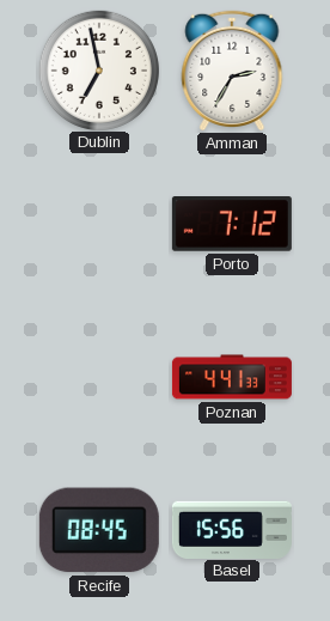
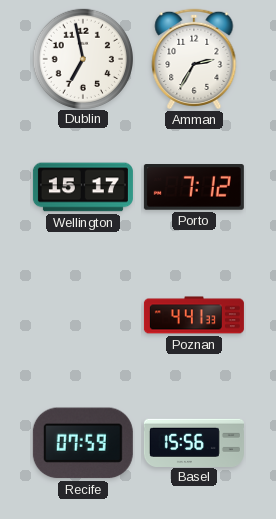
Wellington: none -> 15:17 (83, 187)
Recife: 08:45 -> 07:59 (83, 443)
